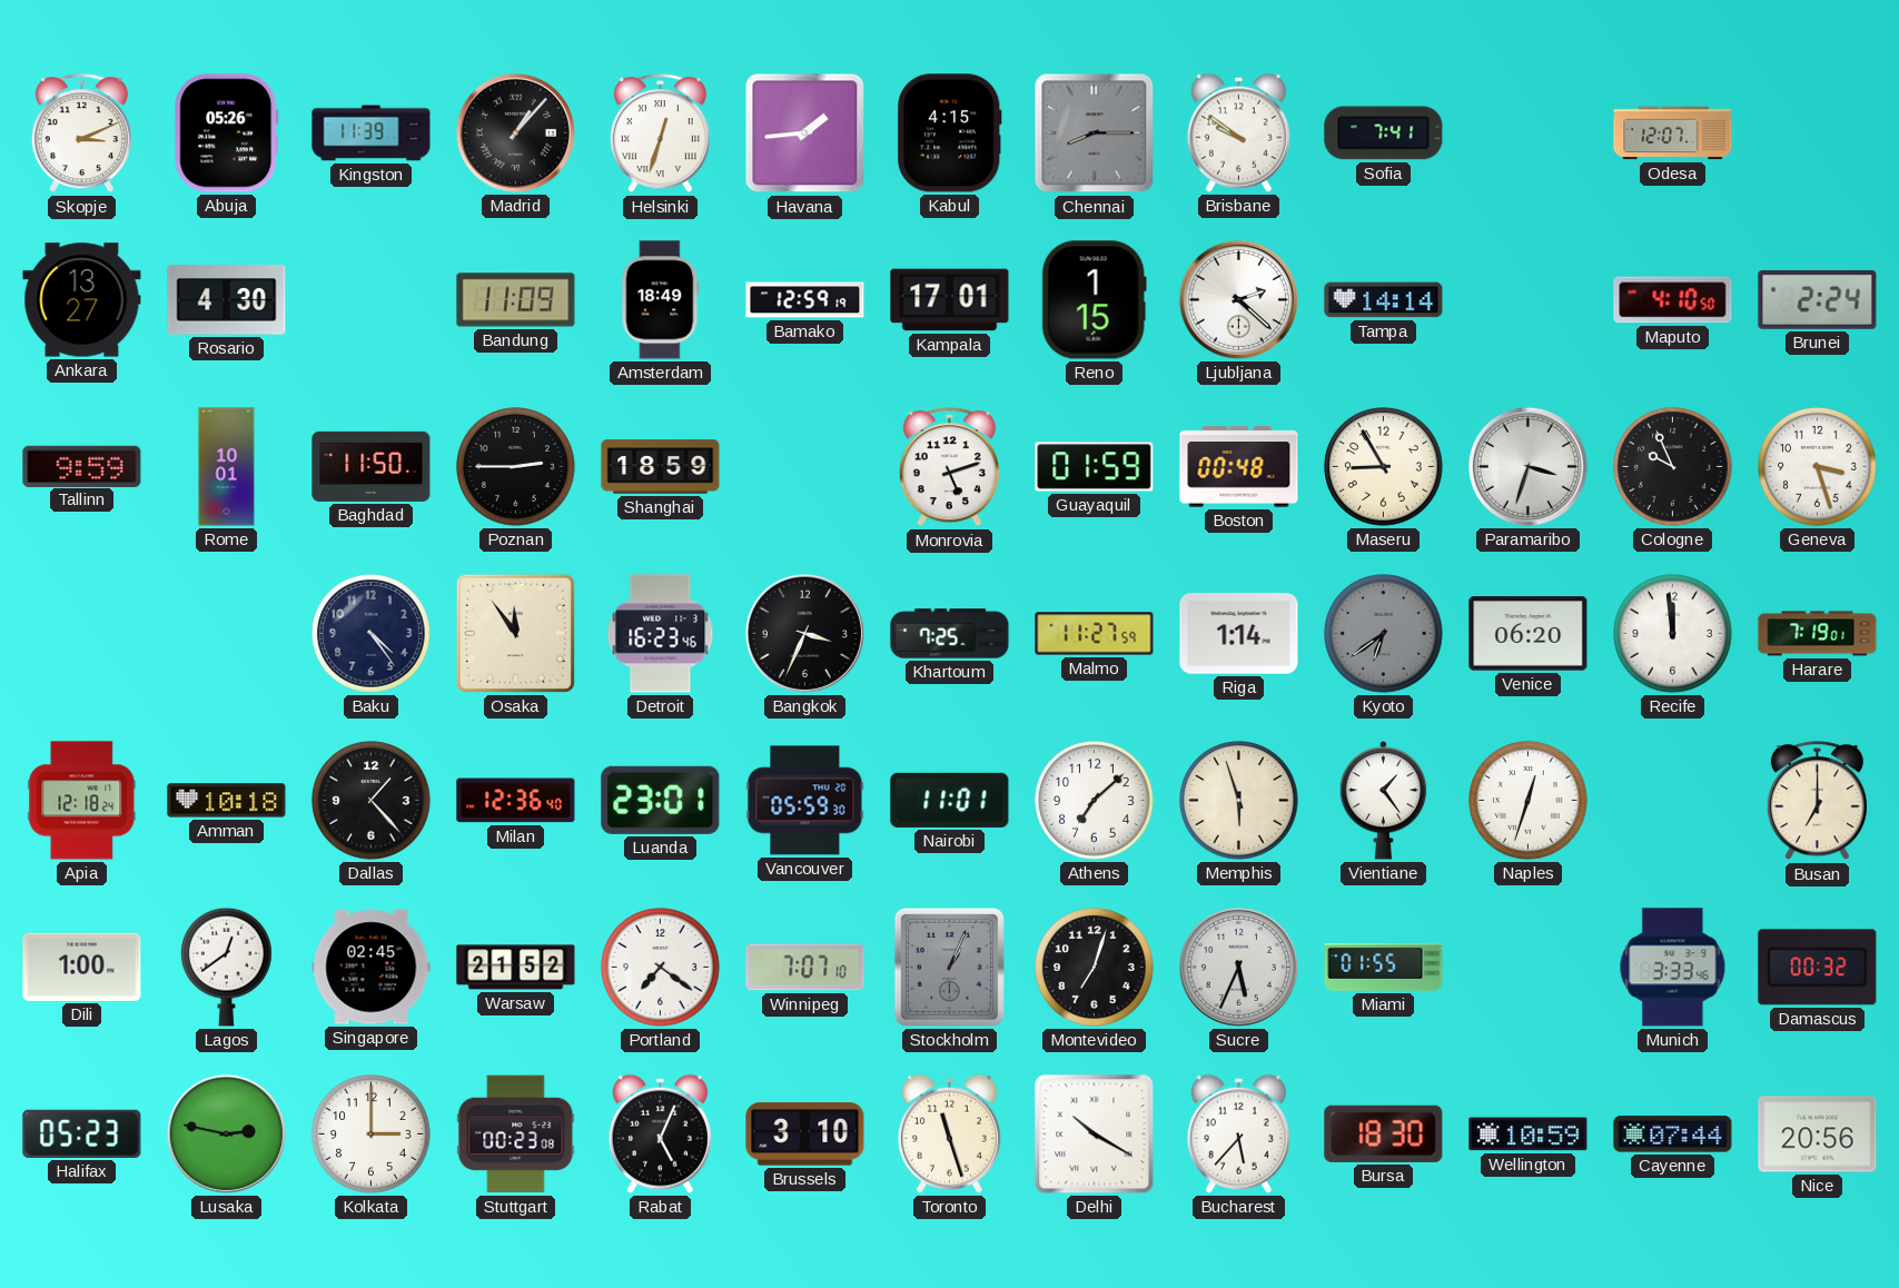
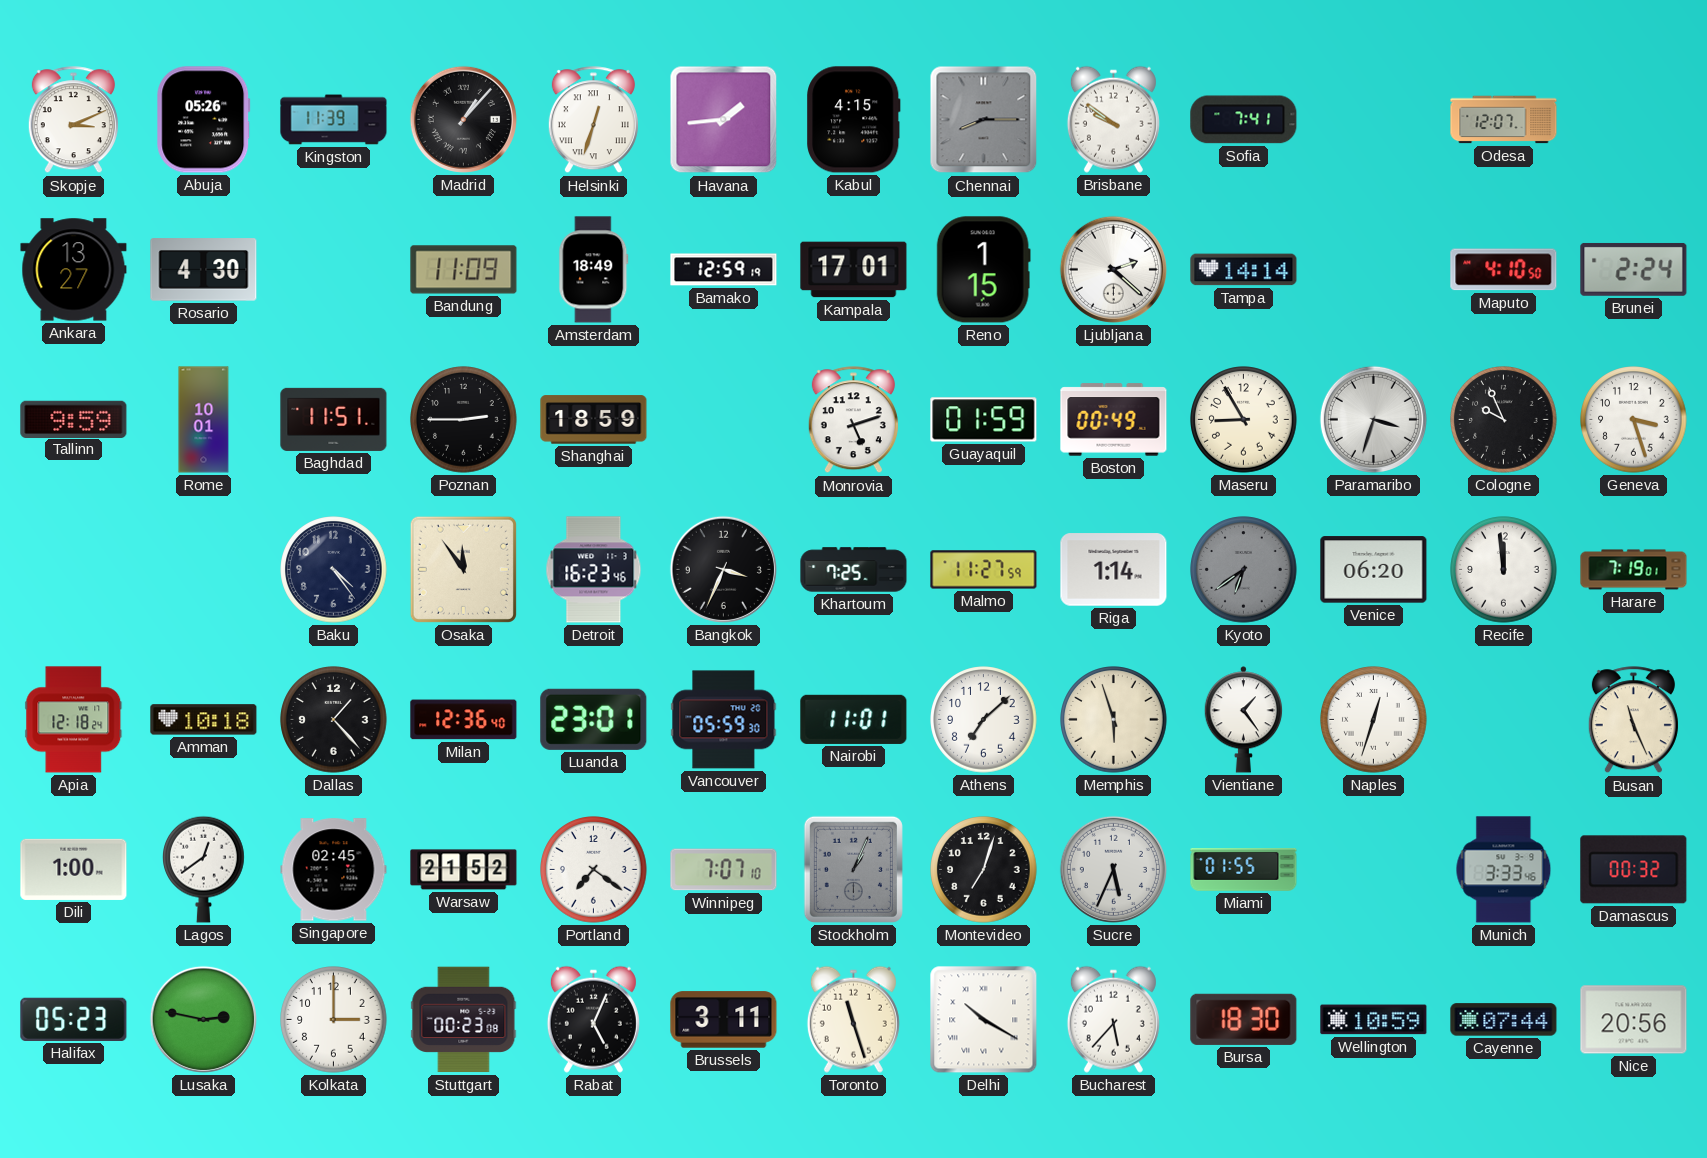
Baghdad: 11:50 -> 11:51 (334, 419)
Boston: 00:48 -> 00:49 (1114, 420)
Busan: 7:00 -> 11:26 (1633, 720)
Brussels: 3:10 -> 3:11 (724, 1020)
